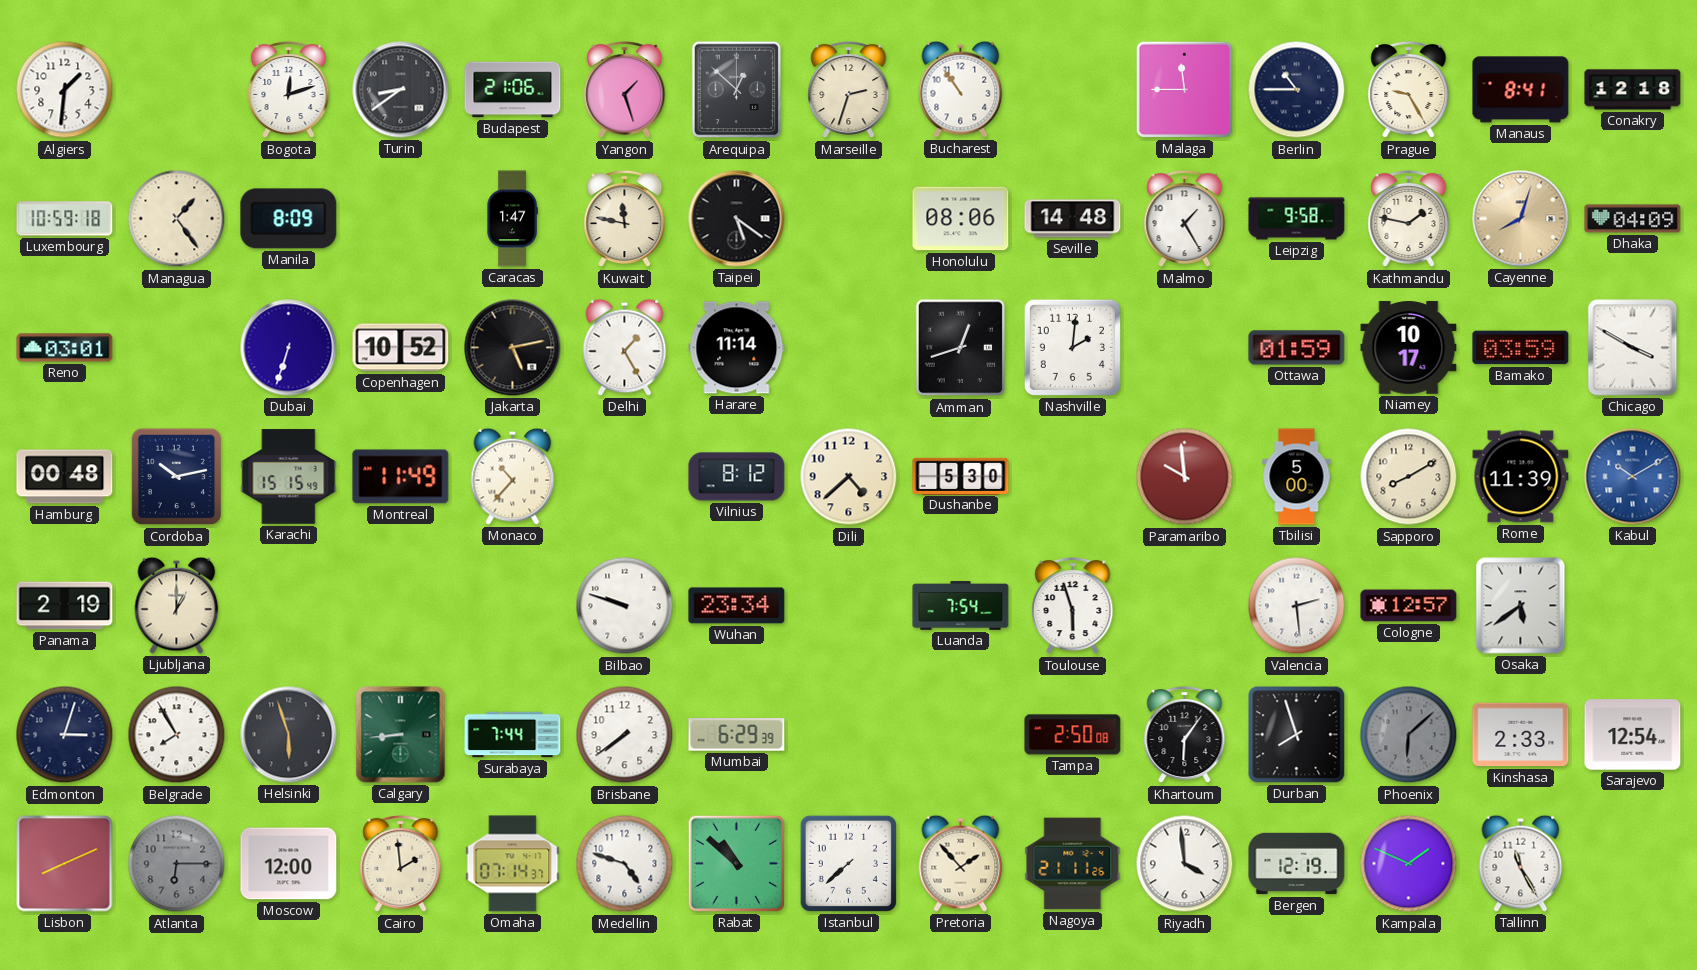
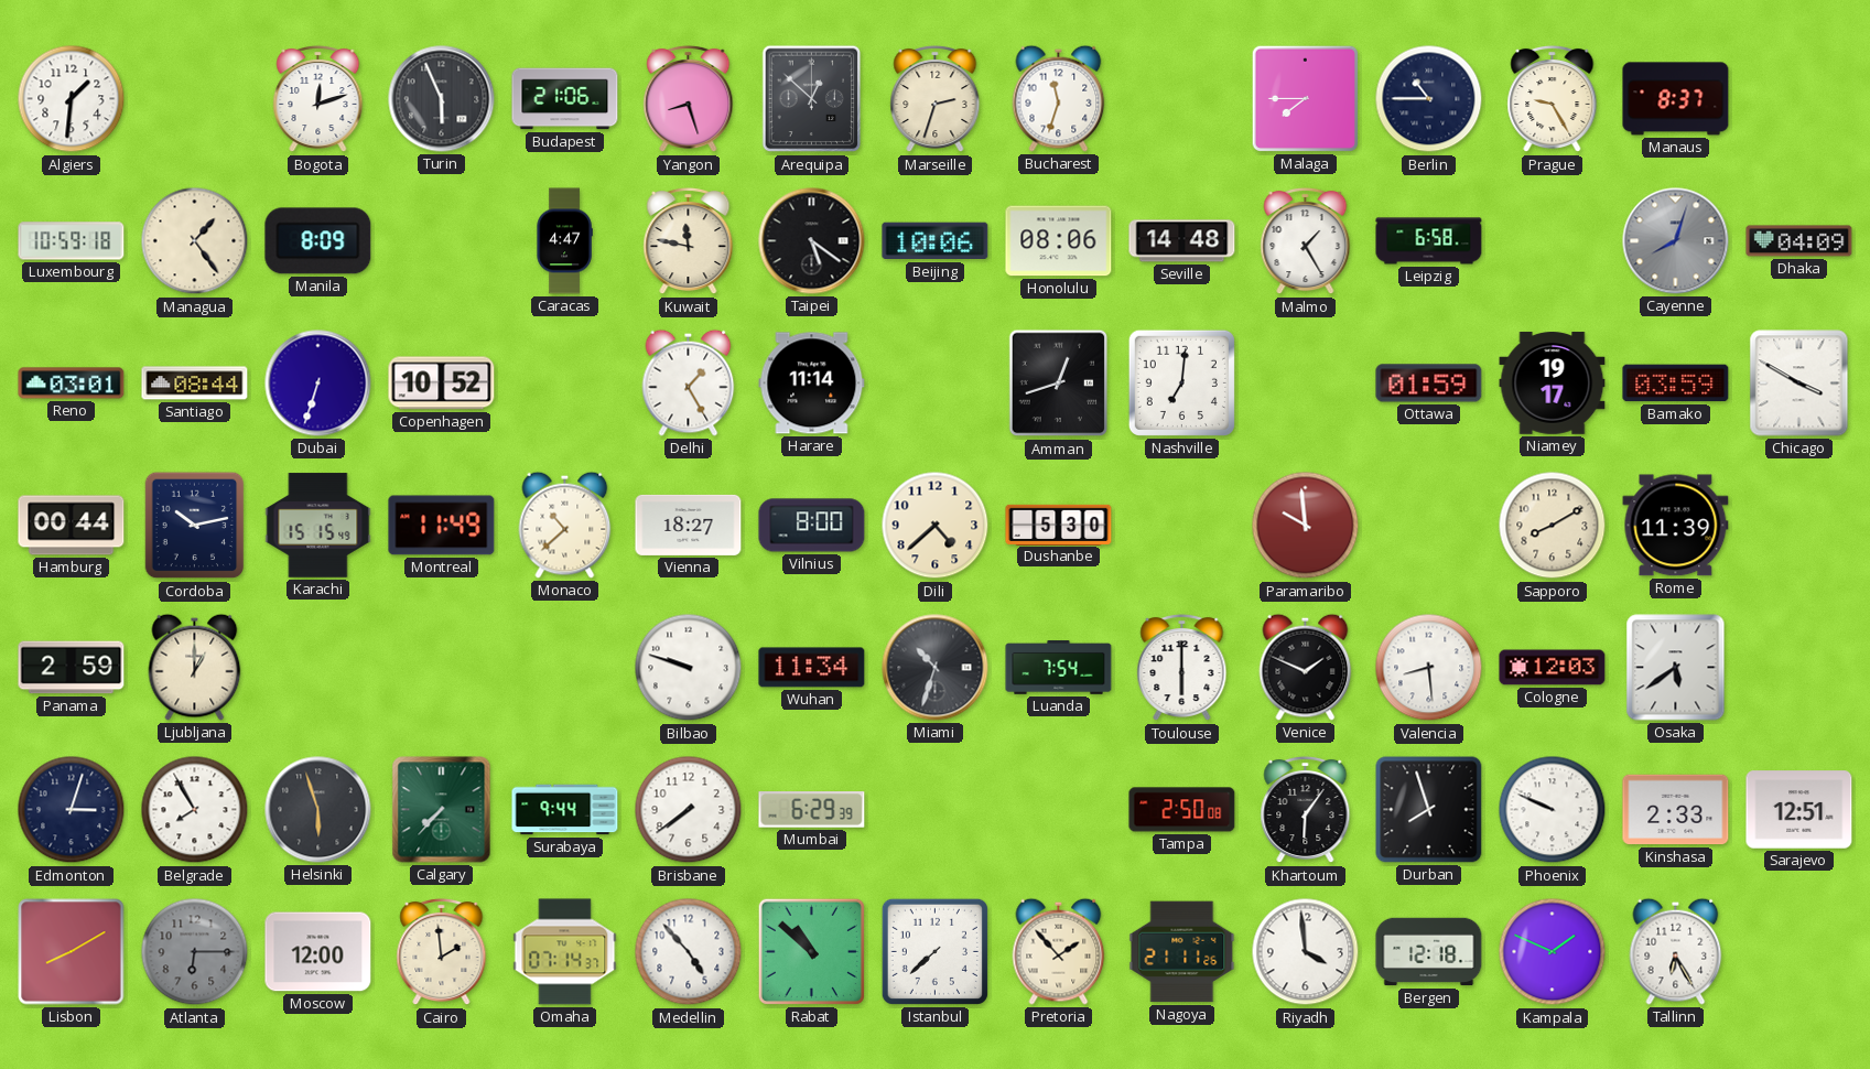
Turin: 8:39 -> 5:56 (442, 99)
Yangon: 1:27 -> 8:27 (689, 99)
Bucharest: 10:54 -> 11:33 (1059, 98)
Malaga: 11:45 -> 7:45 (1305, 98)
Manaus: 8:41 -> 8:37 (1676, 99)
Conakry: 12:18 -> none (1633, 90)
Caracas: 1:47 -> 4:47 (564, 241)
Beijing: none -> 10:06 (936, 241)
Leipzig: 9:58 -> 6:58 (1429, 241)
Kathmandu: 1:47 -> none (1409, 219)
Cayenne dial: champagne -> grey (1676, 241)
Santiago: none -> 08:44 (195, 384)
Jakarta: 5:13 -> none (513, 348)
Nashville: 2:01 -> 7:01 (1181, 382)
Niamey: 10:17 -> 19:17 (1553, 384)
Hamburg: 00:48 -> 00:44 (72, 526)
Monaco: 10:37 -> 10:38 (565, 525)
Vienna: none -> 18:27 (689, 525)
Vilnius: 8:12 -> 8:00 (812, 526)
Tbilisi: 5:00 -> none (1297, 477)
Kabul: 10:10 -> none (1633, 477)
Panama: 2:19 -> 2:59 (72, 668)
Wuhan: 23:34 -> 11:34 (812, 668)
Miami: none -> 10:33 (936, 668)
Toulouse: 5:57 -> 6:00 (1182, 668)
Venice: none -> 1:49 (1306, 667)
Valencia: 2:29 -> 8:29 (1429, 668)
Cologne: 12:57 -> 12:03 (1553, 668)
Calgary: 8:44 -> 7:37 (442, 810)
Surabaya: 7:44 -> 9:44 (565, 810)
Phoenix: 6:08 -> 9:49 (1553, 810)
Phoenix dial: grey -> white (1553, 810)
Sarajevo: 12:54 -> 12:51 (1799, 810)
Lisbon: 8:11 -> 8:10 (72, 952)
Medellin: 4:48 -> 4:53 (689, 952)
Bergen: 12:19 -> 12:18 (1429, 952)
Tallinn: 11:25 -> 6:25 (1676, 951)
